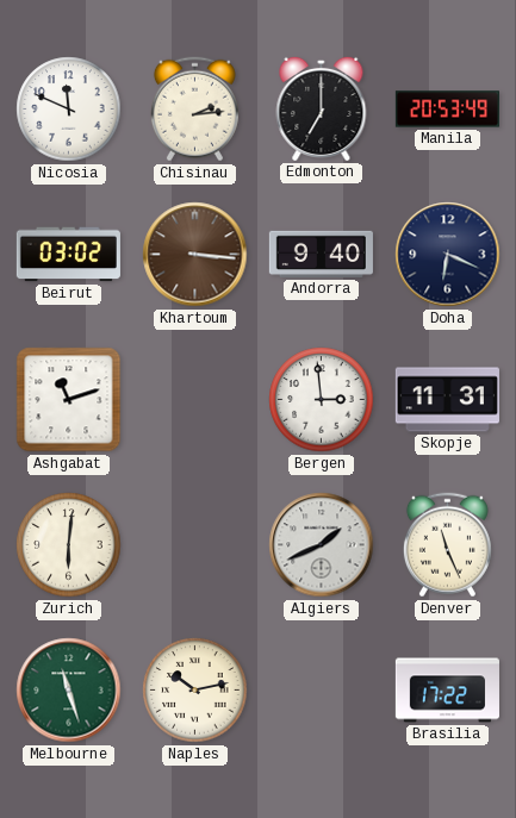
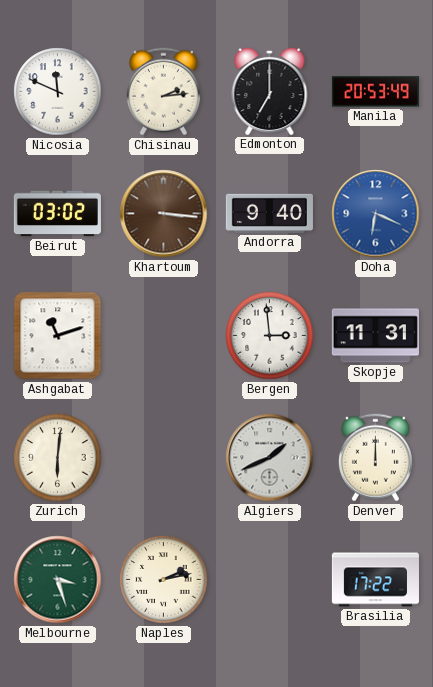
Doha dial: navy -> blue (376, 214)
Denver: 11:26 -> 12:00 (375, 458)
Melbourne: 11:27 -> 3:27 (58, 580)
Naples: 10:13 -> 2:13 (164, 580)
